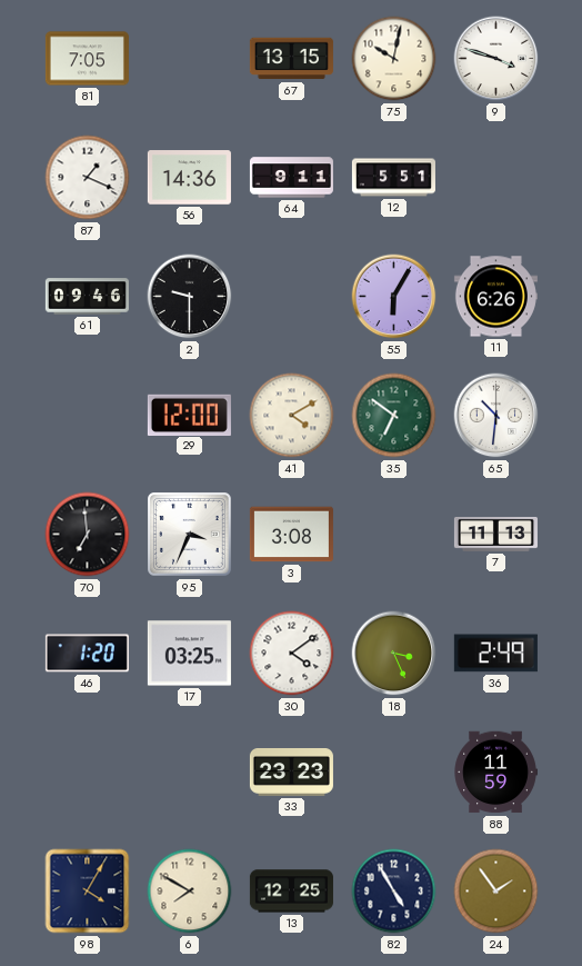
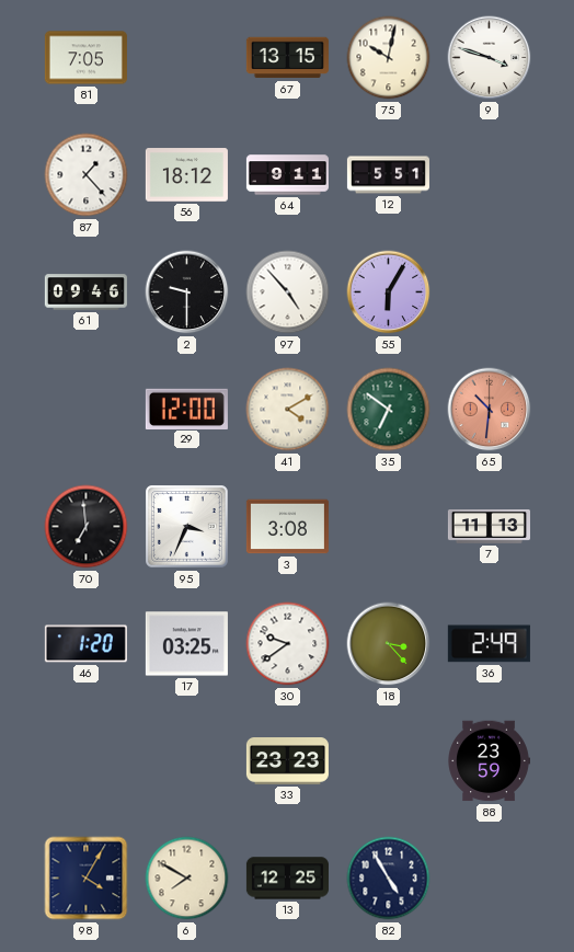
87: 1:19 -> 1:23 (87, 175)
56: 14:36 -> 18:12 (186, 175)
97: none -> 4:53 (288, 293)
11: 6:26 -> none (495, 297)
65 dial: white -> salmon (490, 410)
30: 4:09 -> 9:39 (288, 644)
18: 3:26 -> 3:23 (389, 644)
88: 11:59 -> 23:59 (489, 761)
24: 1:54 -> none (496, 892)
